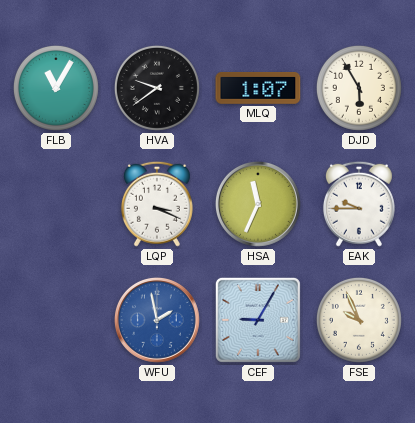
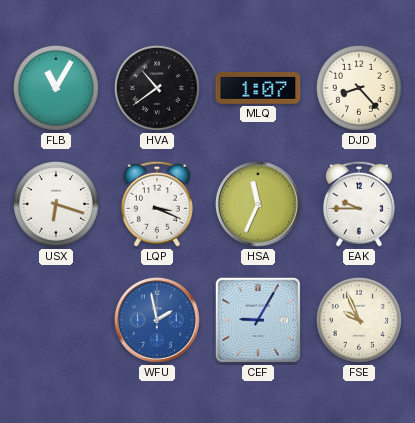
HVA: 9:39 -> 10:39 (157, 88)
DJD: 5:55 -> 8:23 (359, 88)
USX: none -> 6:18 (56, 204)
